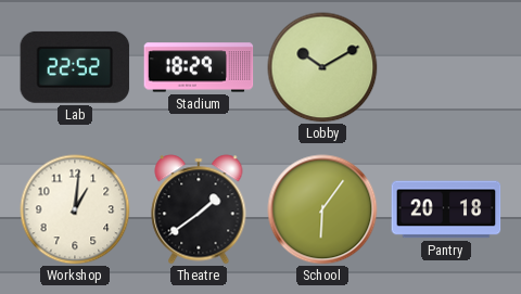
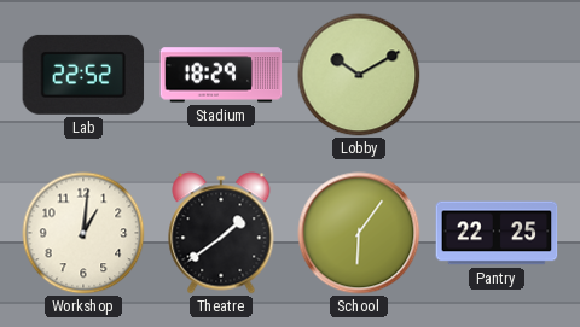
Pantry: 20:18 -> 22:25 (497, 233)
